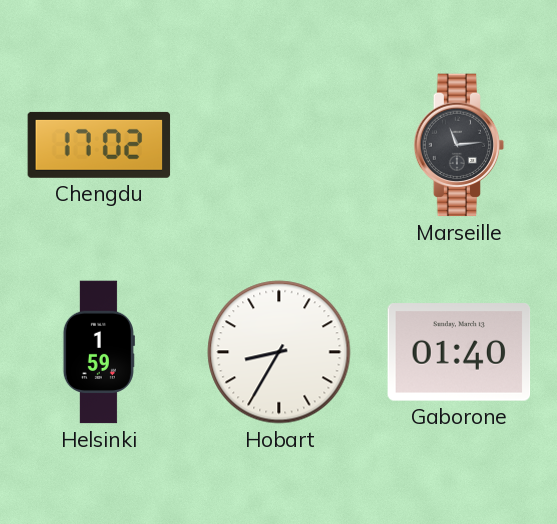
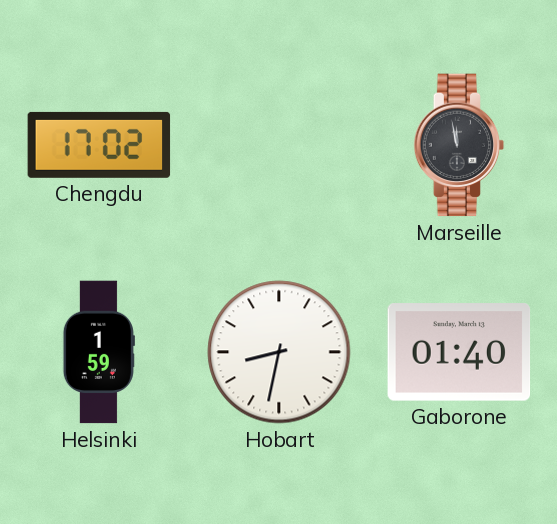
Marseille: 11:14 -> 11:58 (459, 145)
Hobart: 8:35 -> 8:32 (279, 352)
